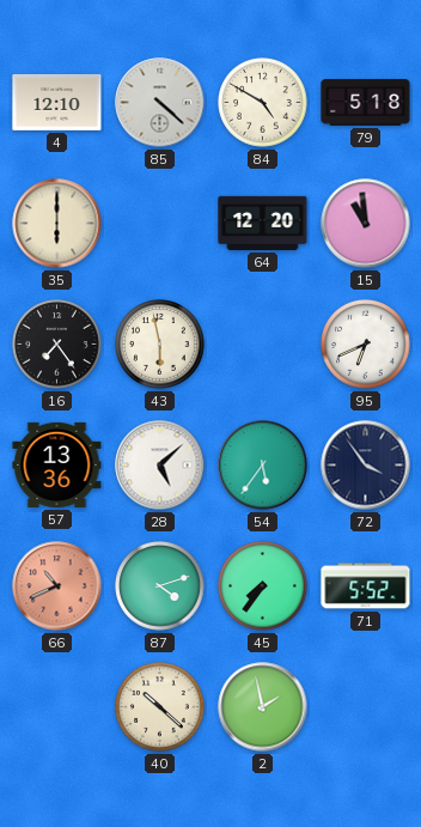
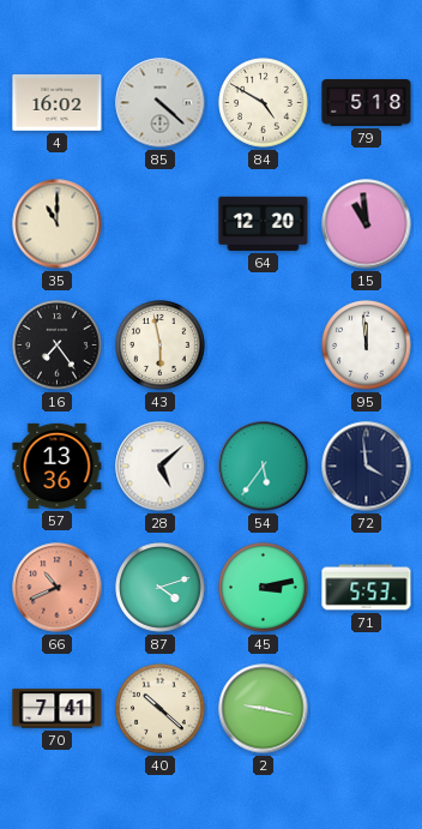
4: 12:10 -> 16:02 (58, 102)
35: 6:00 -> 11:00 (58, 224)
95: 6:41 -> 11:59 (367, 346)
72: 3:54 -> 3:59 (367, 467)
45: 7:36 -> 3:13 (264, 588)
71: 5:52 -> 5:53 (367, 588)
70: none -> 7:41 (58, 709)
2: 1:58 -> 9:17 (264, 709)
